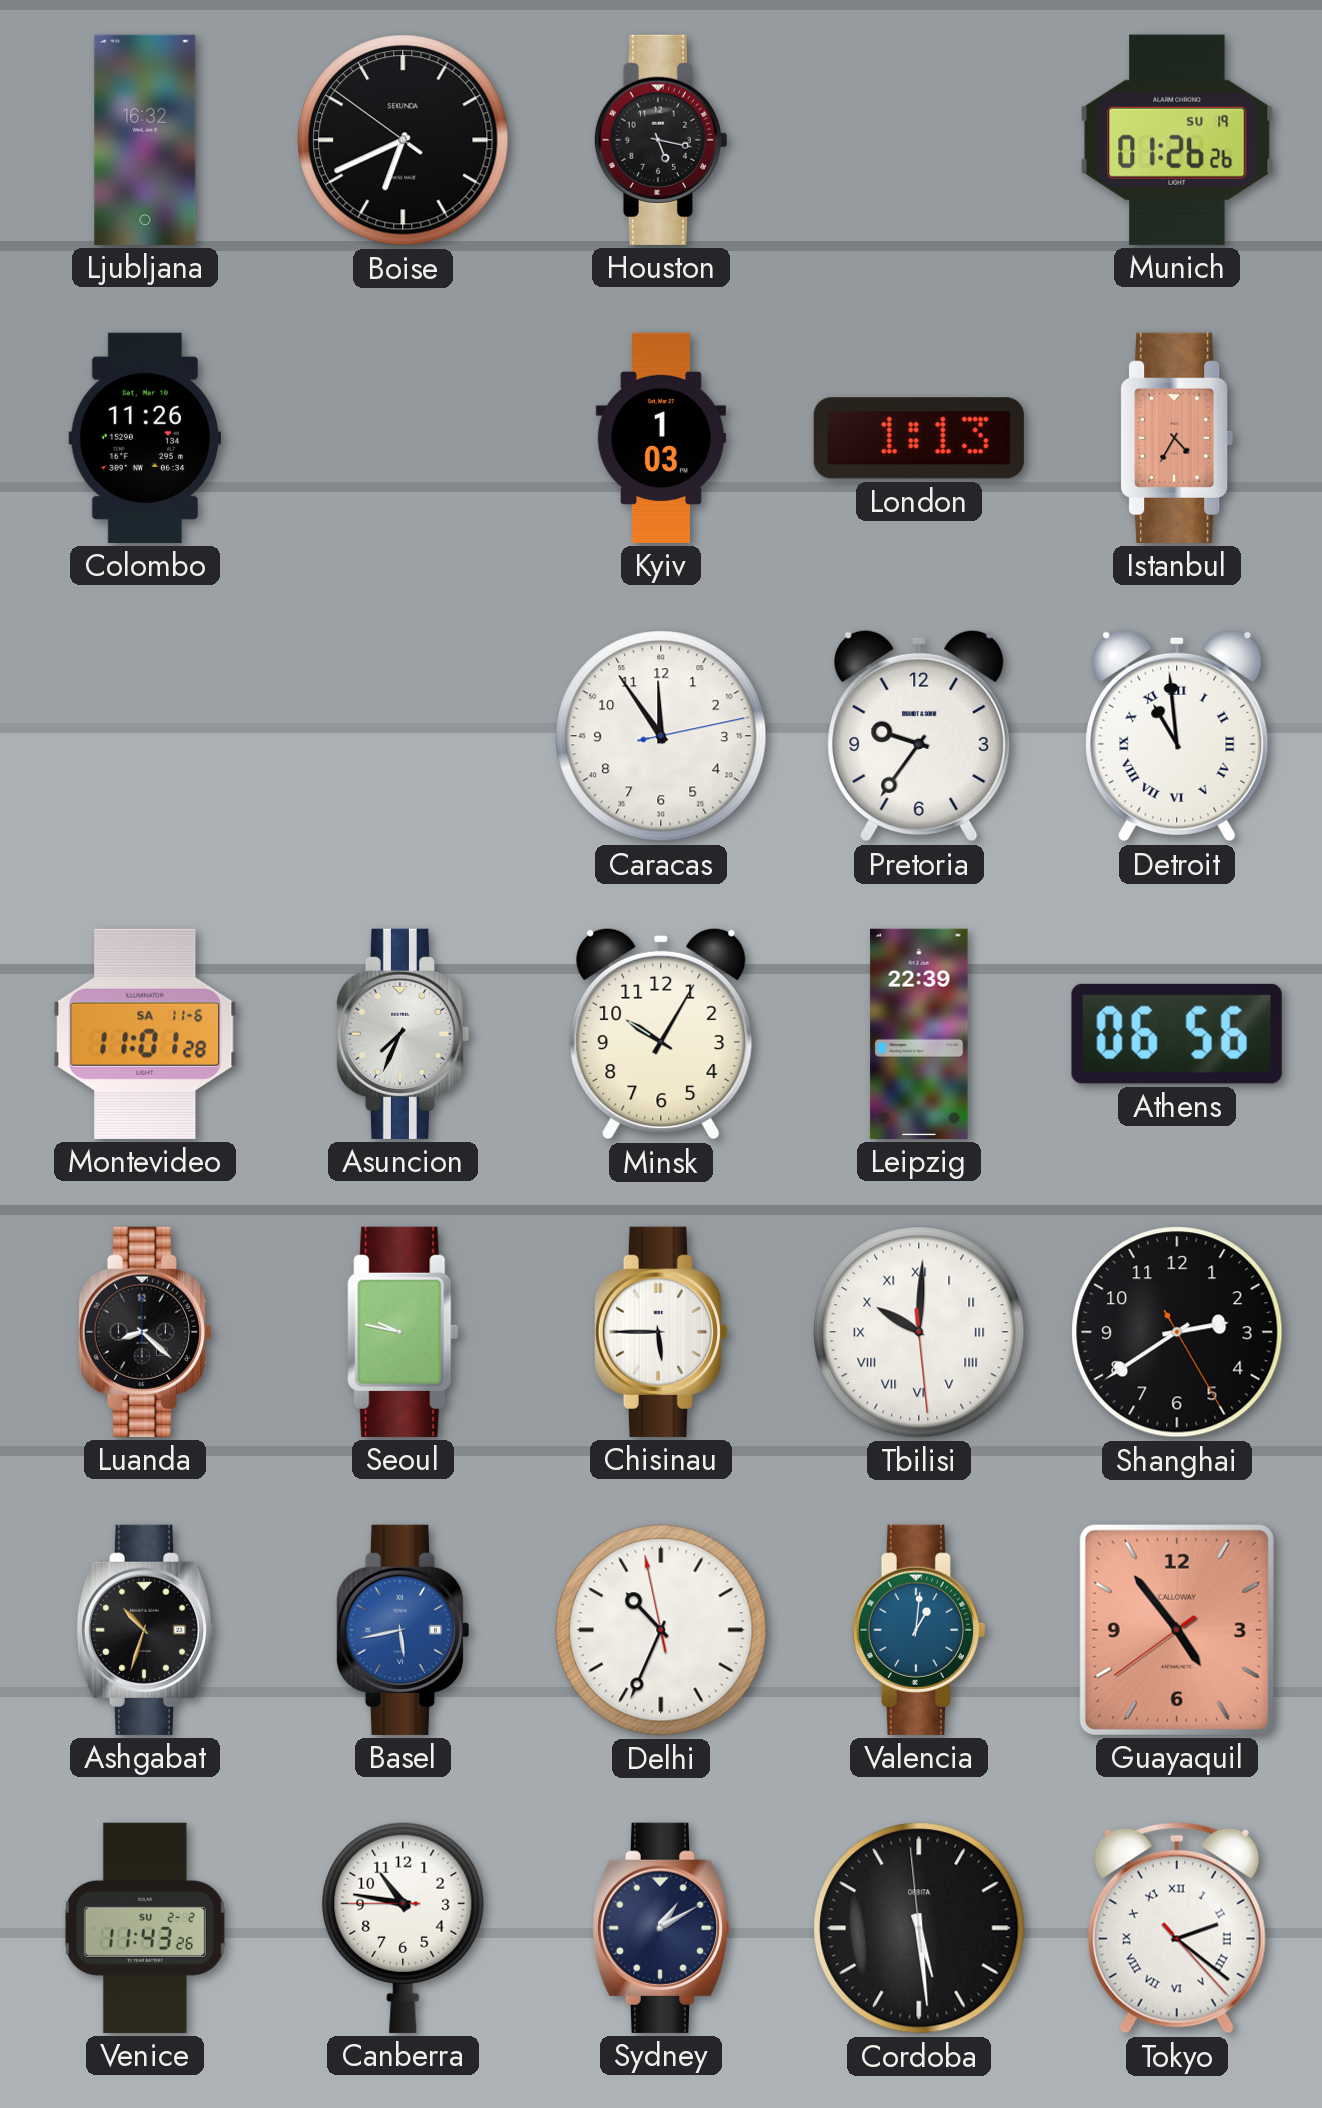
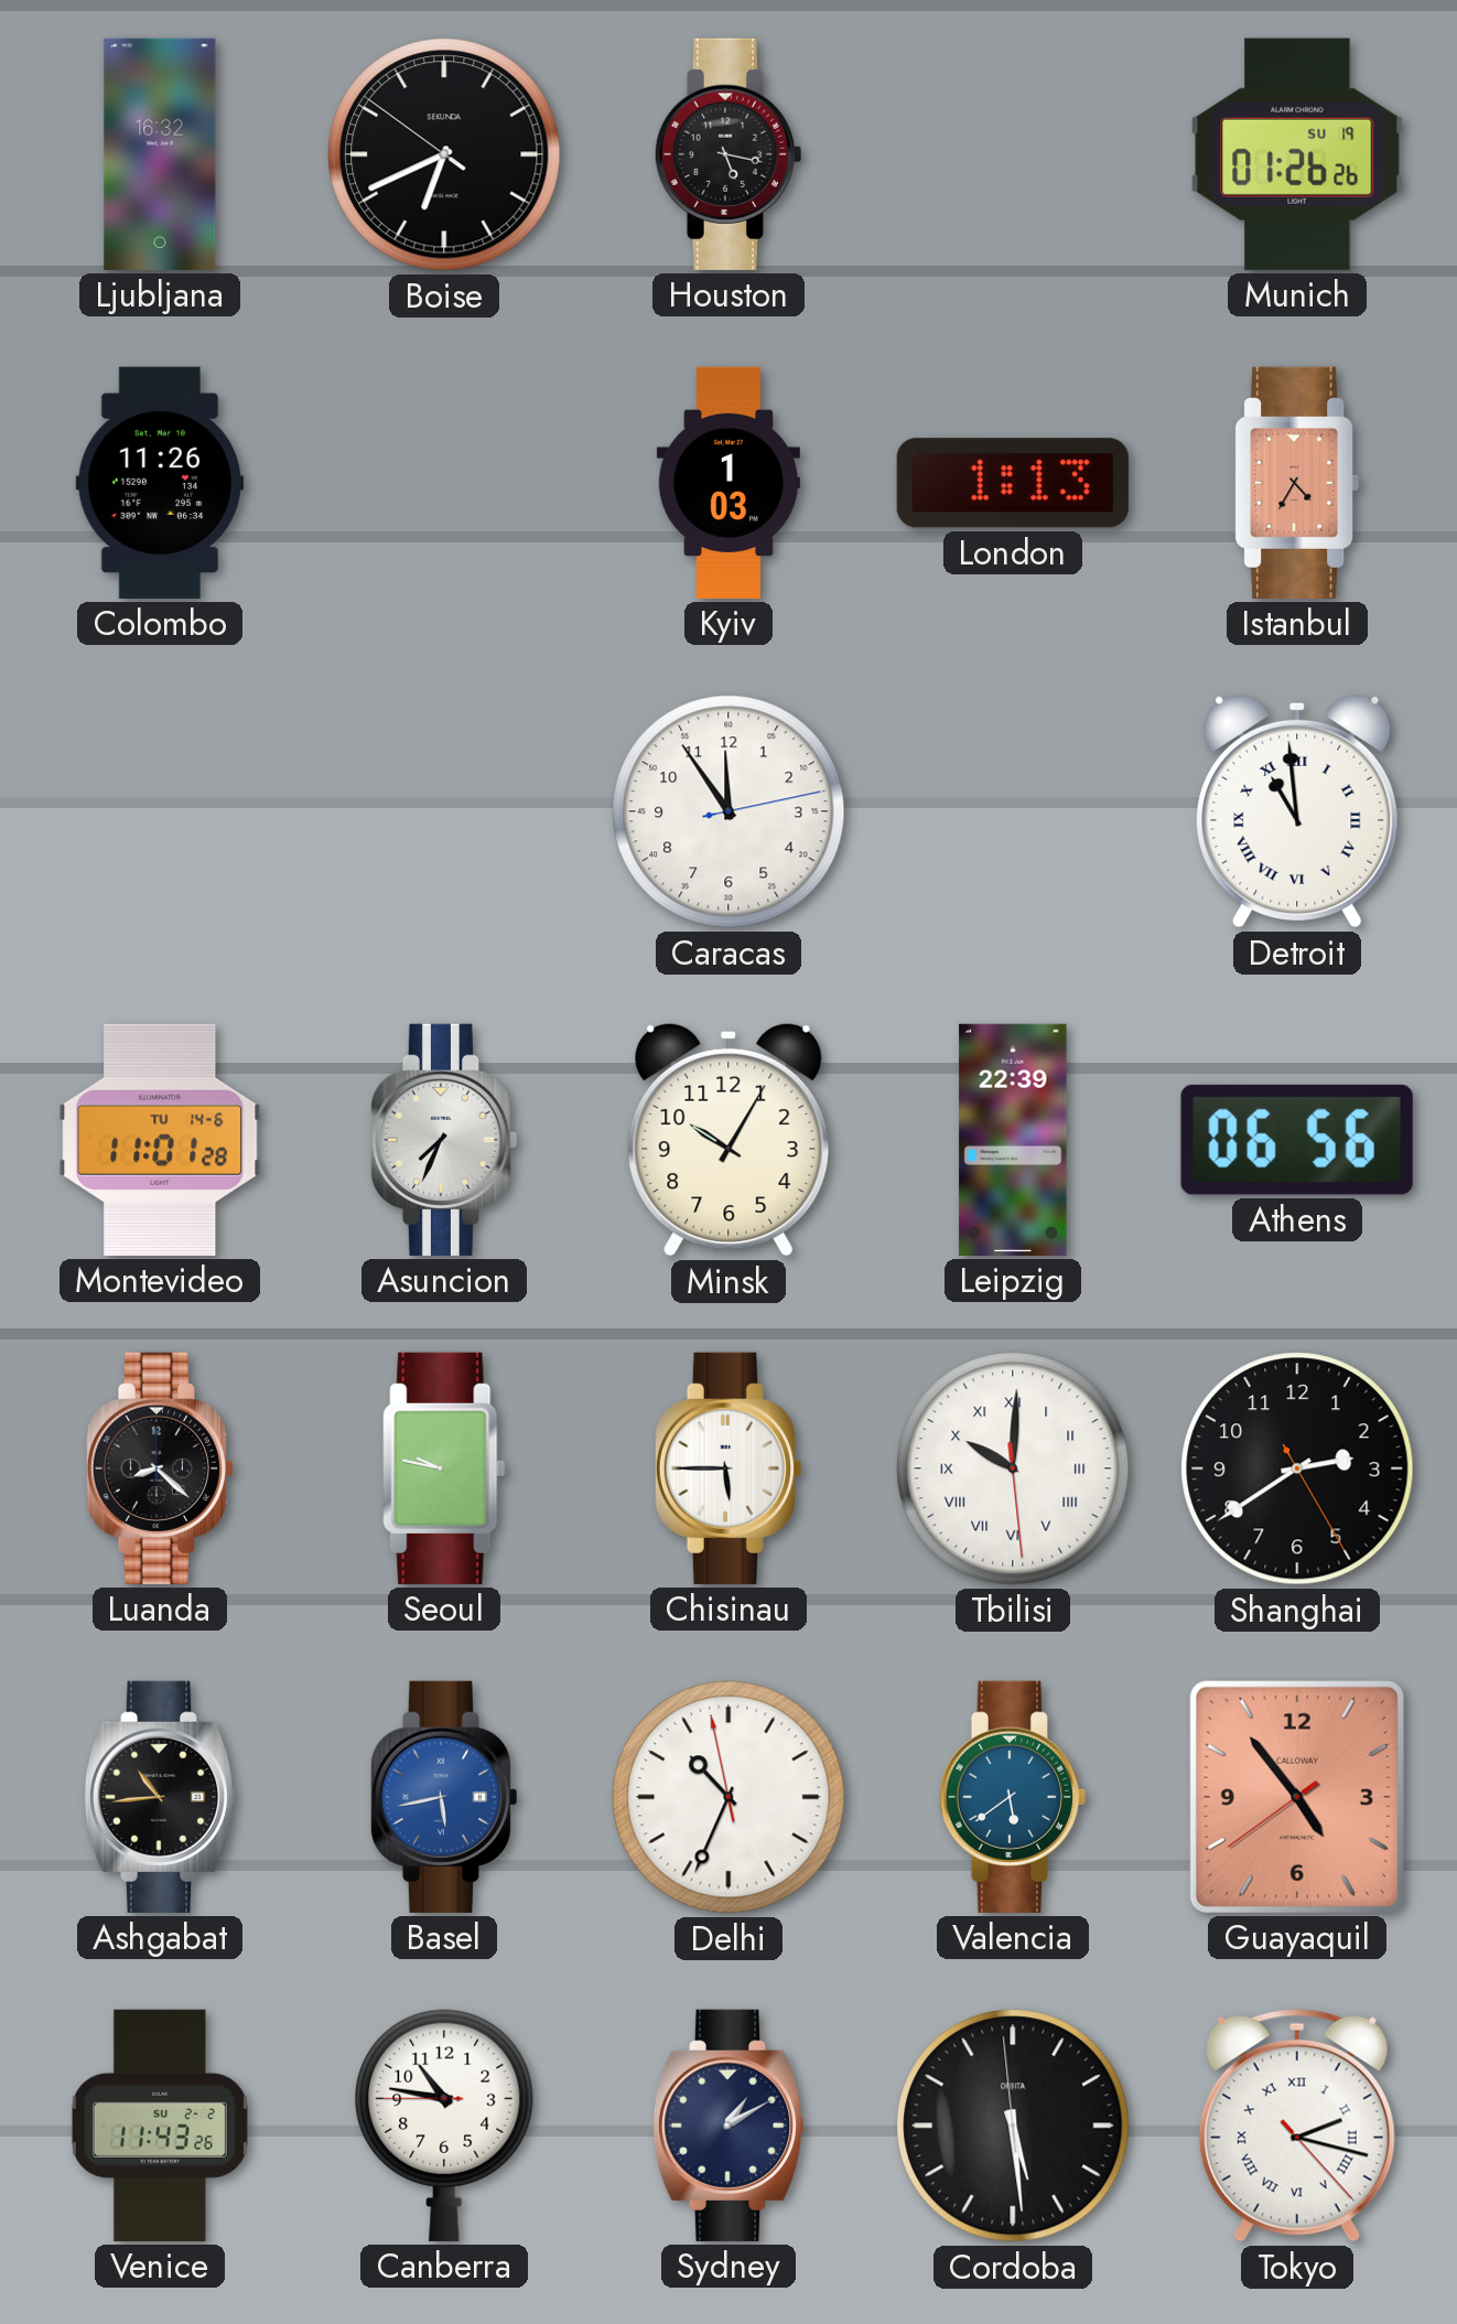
Pretoria: 9:36 -> none (919, 736)
Montevideo date: SA 11-6 -> TU 14-6 (160, 1140)
Ashgabat: 10:33 -> 10:44 (160, 1797)
Valencia: 1:01 -> 5:39 (1012, 1797)
Tokyo: 2:21 -> 2:17 (1297, 2126)
